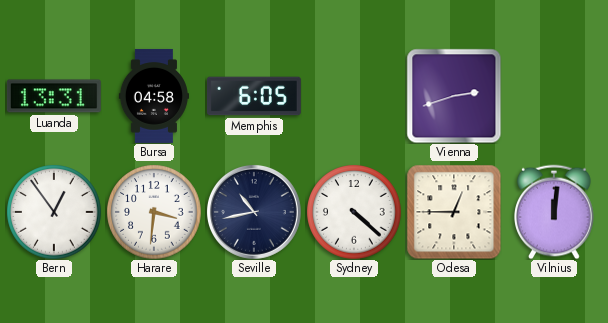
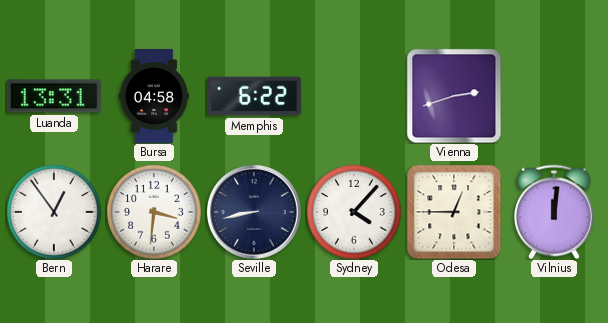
Memphis: 6:05 -> 6:22 (254, 96)
Seville: 10:43 -> 8:43 (254, 212)
Sydney: 4:22 -> 4:07 (354, 212)
